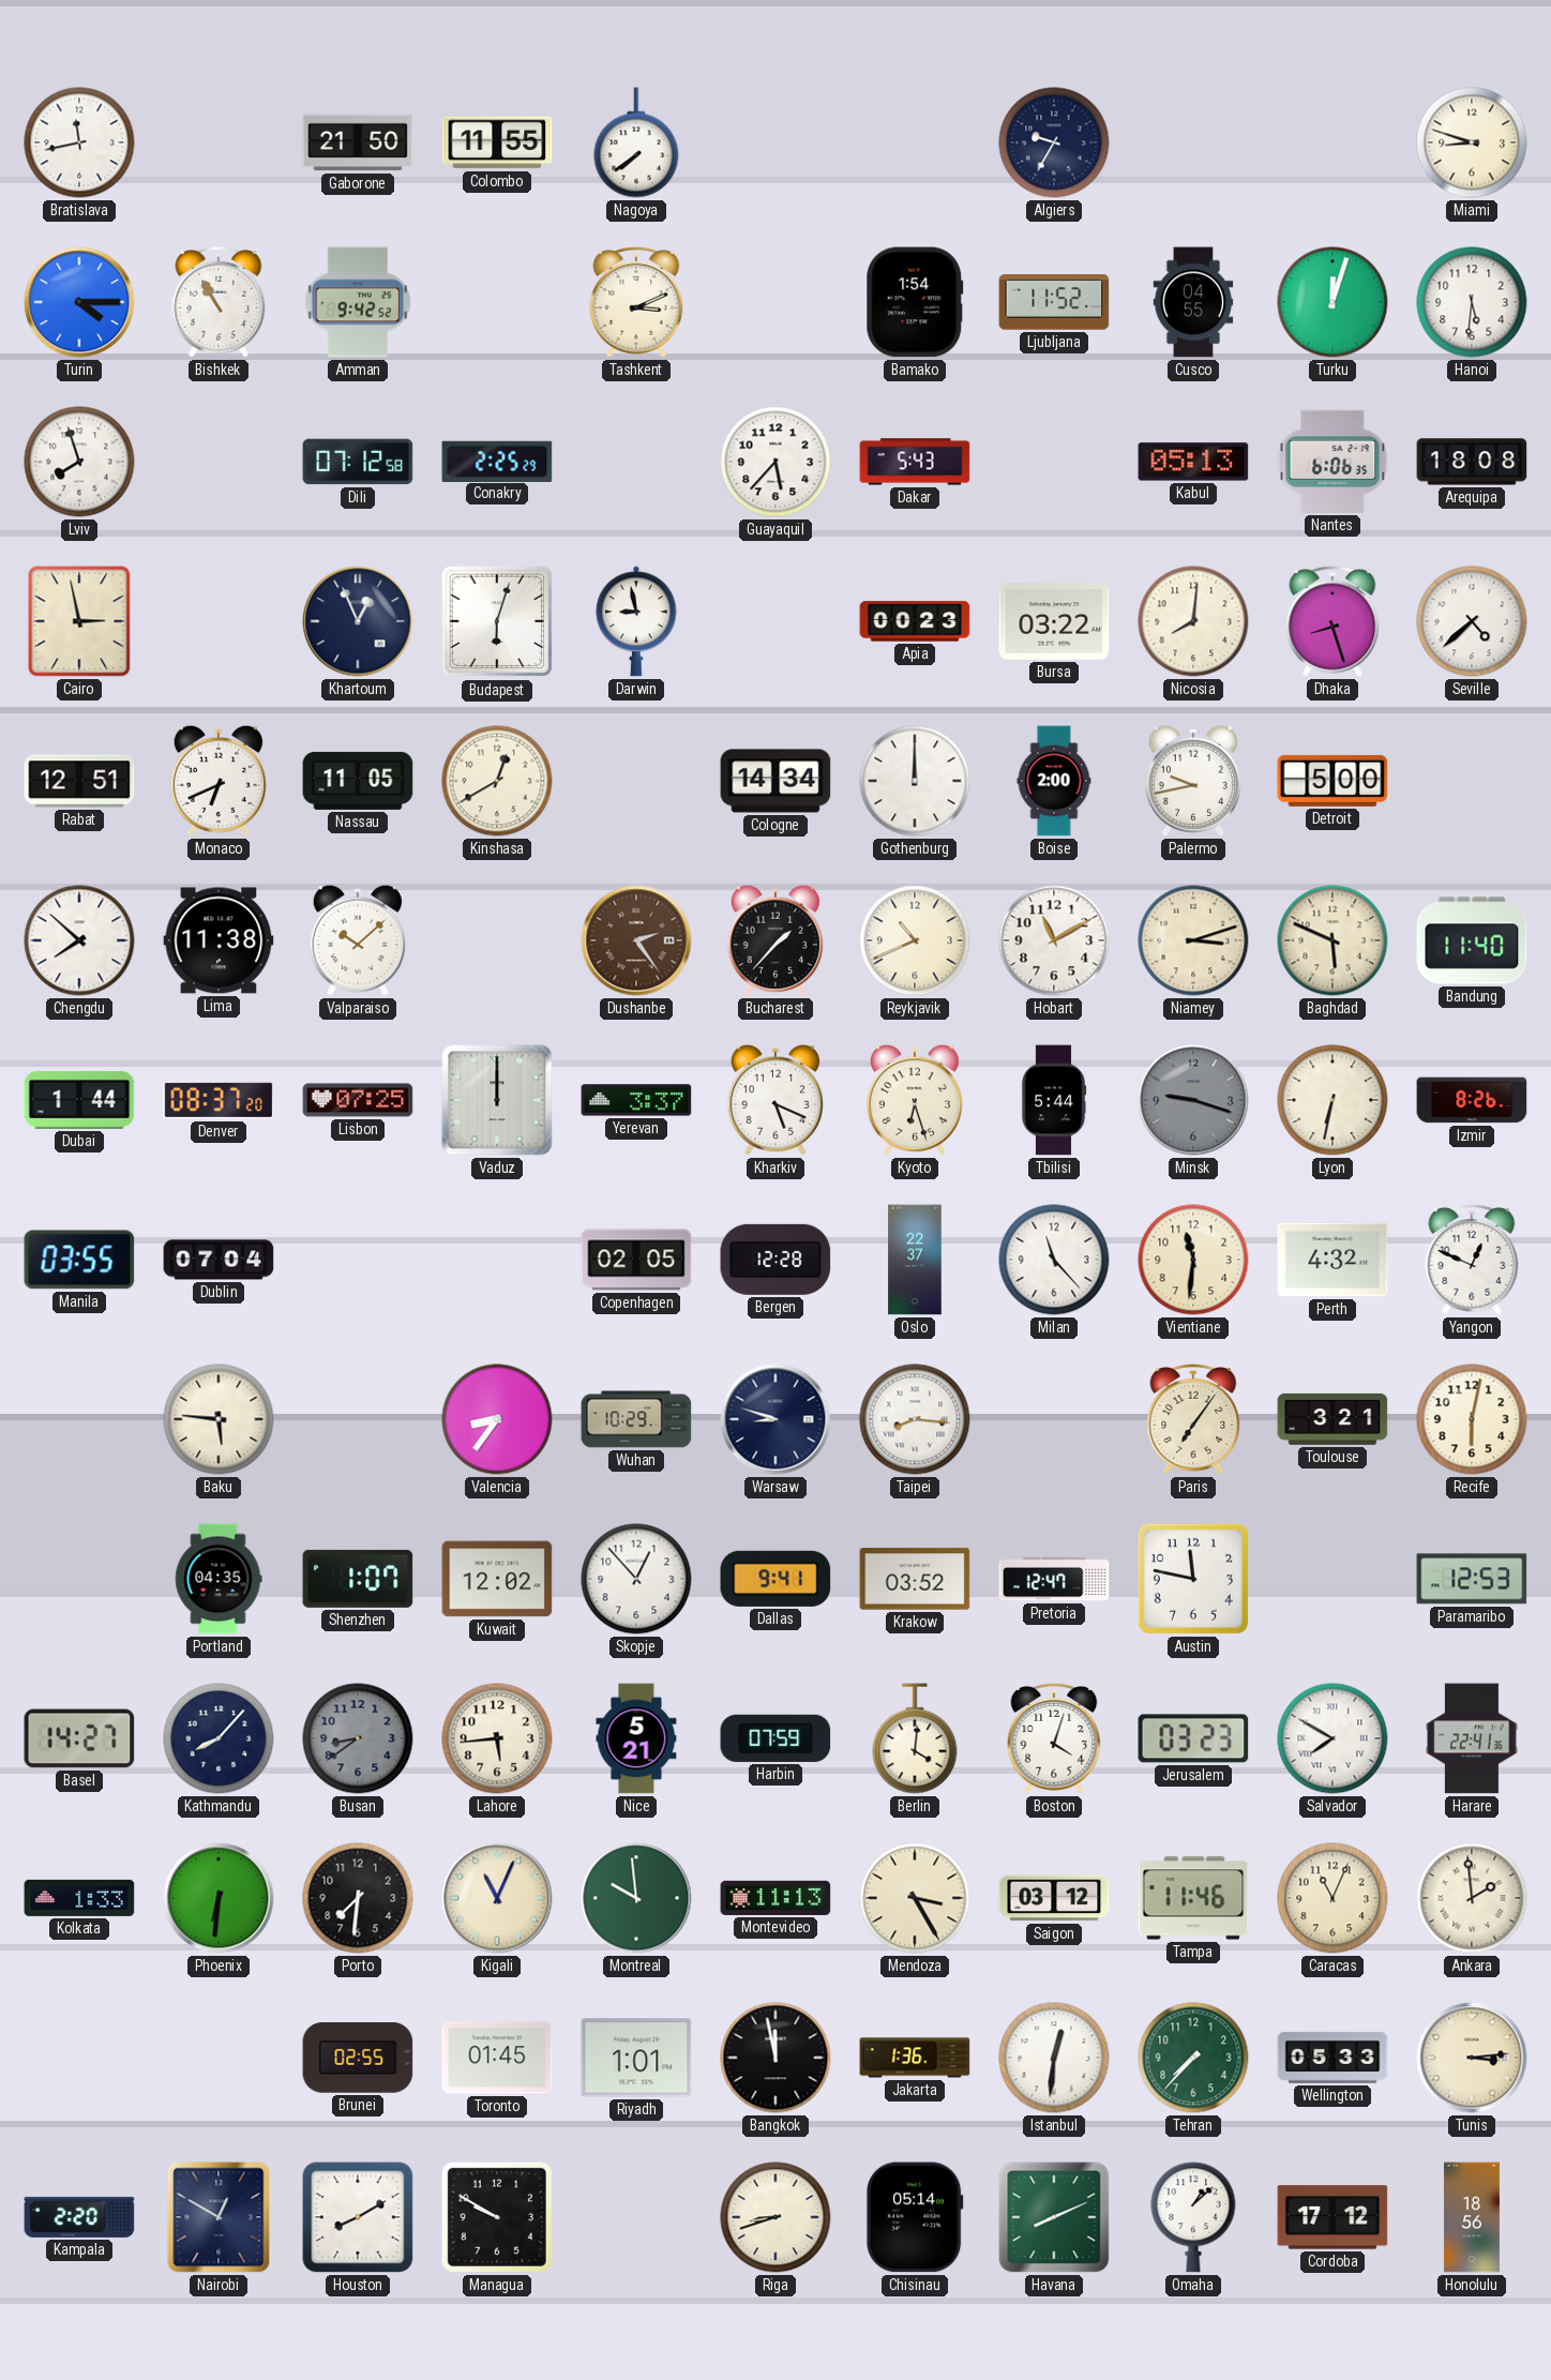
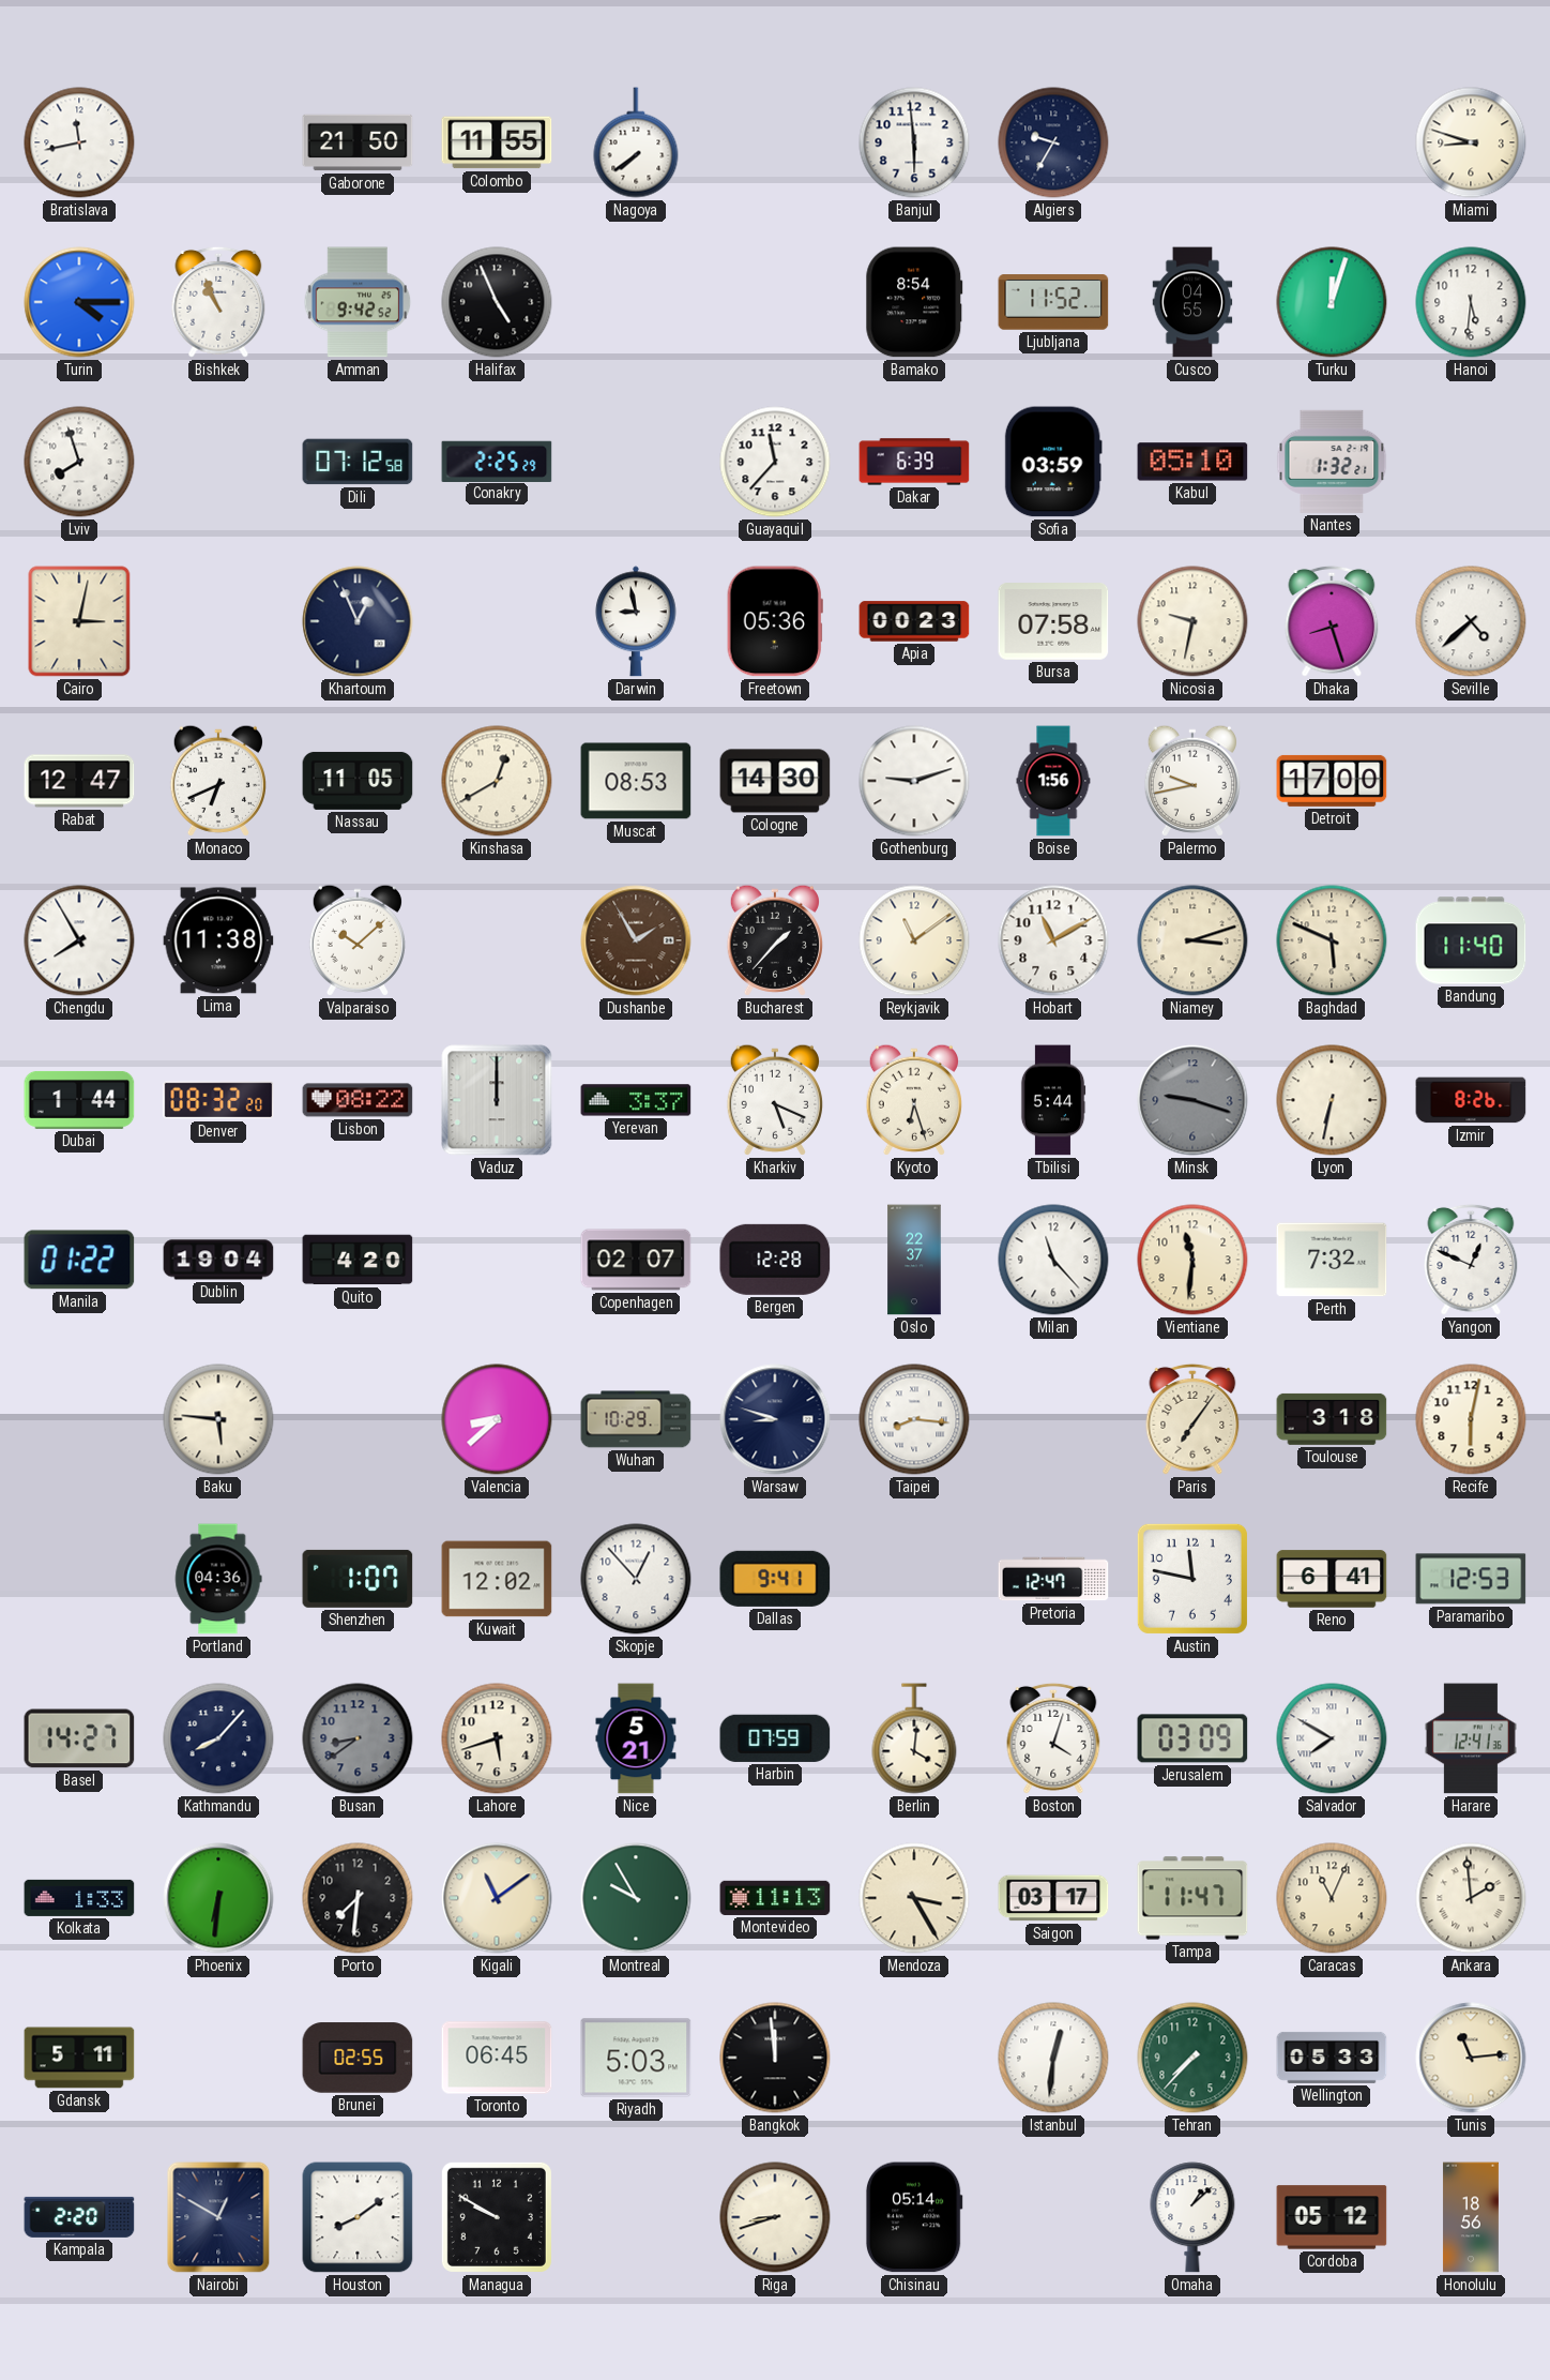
Banjul: none -> 5:59 (914, 142)
Bishkek: 10:55 -> 10:56 (218, 302)
Halifax: none -> 4:56 (497, 302)
Tashkent: 3:11 -> none (636, 302)
Bamako: 1:54 -> 8:54 (914, 302)
Guayaquil: 5:37 -> 11:37 (775, 462)
Dakar: 5:43 -> 6:39 (914, 462)
Sofia: none -> 03:59 (1053, 462)
Kabul: 05:13 -> 05:10 (1192, 462)
Nantes: 6:06 -> 1:32 (1332, 462)
Arequipa: 18:08 -> none (1472, 462)
Cairo: 2:58 -> 3:02 (79, 621)
Budapest: 6:03 -> none (497, 621)
Freetown: none -> 05:36 (775, 621)
Bursa: 03:22 -> 07:58 (1053, 621)
Nicosia: 8:01 -> 9:32 (1192, 621)
Rabat: 12:51 -> 12:47 (79, 781)
Muscat: none -> 08:53 (636, 781)
Cologne: 14:34 -> 14:30 (775, 781)
Gothenburg: 12:00 -> 9:12 (914, 781)
Boise: 2:00 -> 1:56 (1053, 781)
Detroit: 5:00 -> 17:00 (1332, 781)
Chengdu: 7:52 -> 7:55 (79, 940)
Dushanbe: 2:24 -> 1:55 (636, 940)
Reykjavik: 10:41 -> 11:09 (914, 940)
Denver: 08:37 -> 08:32 (218, 1100)
Lisbon: 07:25 -> 08:22 (358, 1100)
Manila: 03:55 -> 01:22 (79, 1260)
Dublin: 07:04 -> 19:04 (218, 1260)
Quito: none -> 4:20 (358, 1260)
Copenhagen: 02:05 -> 02:07 (636, 1260)
Perth: 4:32 -> 7:32 (1332, 1260)
Valencia: 8:36 -> 8:38 (497, 1419)
Toulouse: 3:21 -> 3:18 (1332, 1419)
Portland: 04:35 -> 04:36 (218, 1579)
Krakow: 03:52 -> none (915, 1579)
Reno: none -> 6:41 (1332, 1579)
Lahore: 5:44 -> 5:42 (497, 1738)
Jerusalem: 03:23 -> 03:09 (1192, 1738)
Harare: 22:41 -> 12:41 (1471, 1738)
Kigali: 11:04 -> 11:09 (497, 1898)
Montreal: 9:59 -> 9:55 (636, 1898)
Saigon: 03:12 -> 03:17 (1053, 1898)
Tampa: 11:46 -> 11:47 (1192, 1898)
Gdansk: none -> 5:11 (79, 2058)
Toronto: 01:45 -> 06:45 (497, 2058)
Riyadh: 1:01 -> 5:03 (636, 2058)
Bangkok: 11:58 -> 11:59 (775, 2058)
Jakarta: 1:36 -> none (915, 2058)
Tunis: 3:14 -> 11:14 (1471, 2058)
Houston: 8:10 -> 8:09 (358, 2217)
Havana: 8:11 -> none (1054, 2217)
Cordoba: 17:12 -> 05:12 (1332, 2217)
